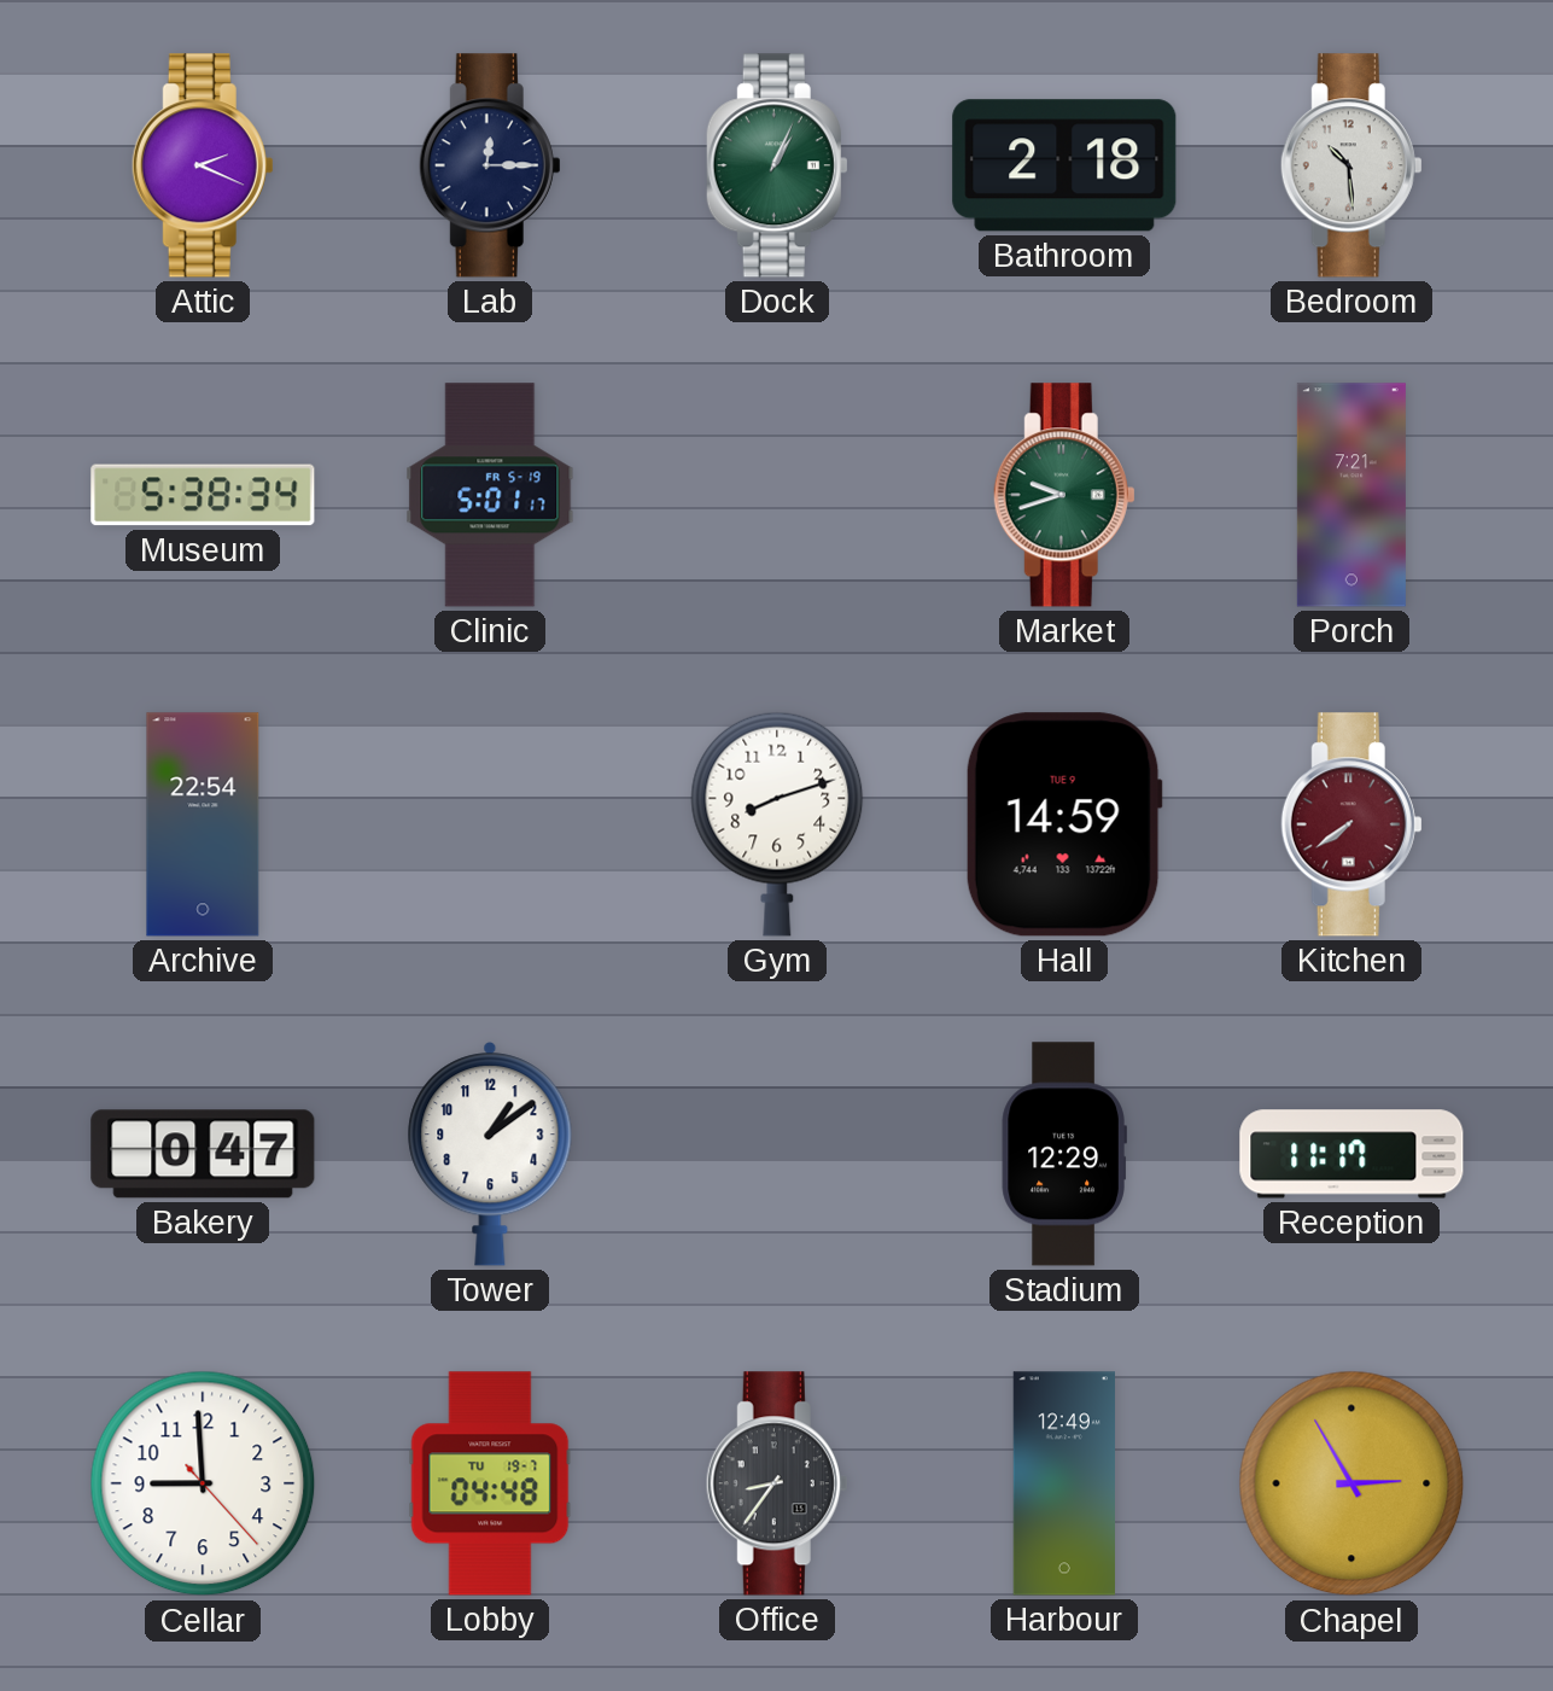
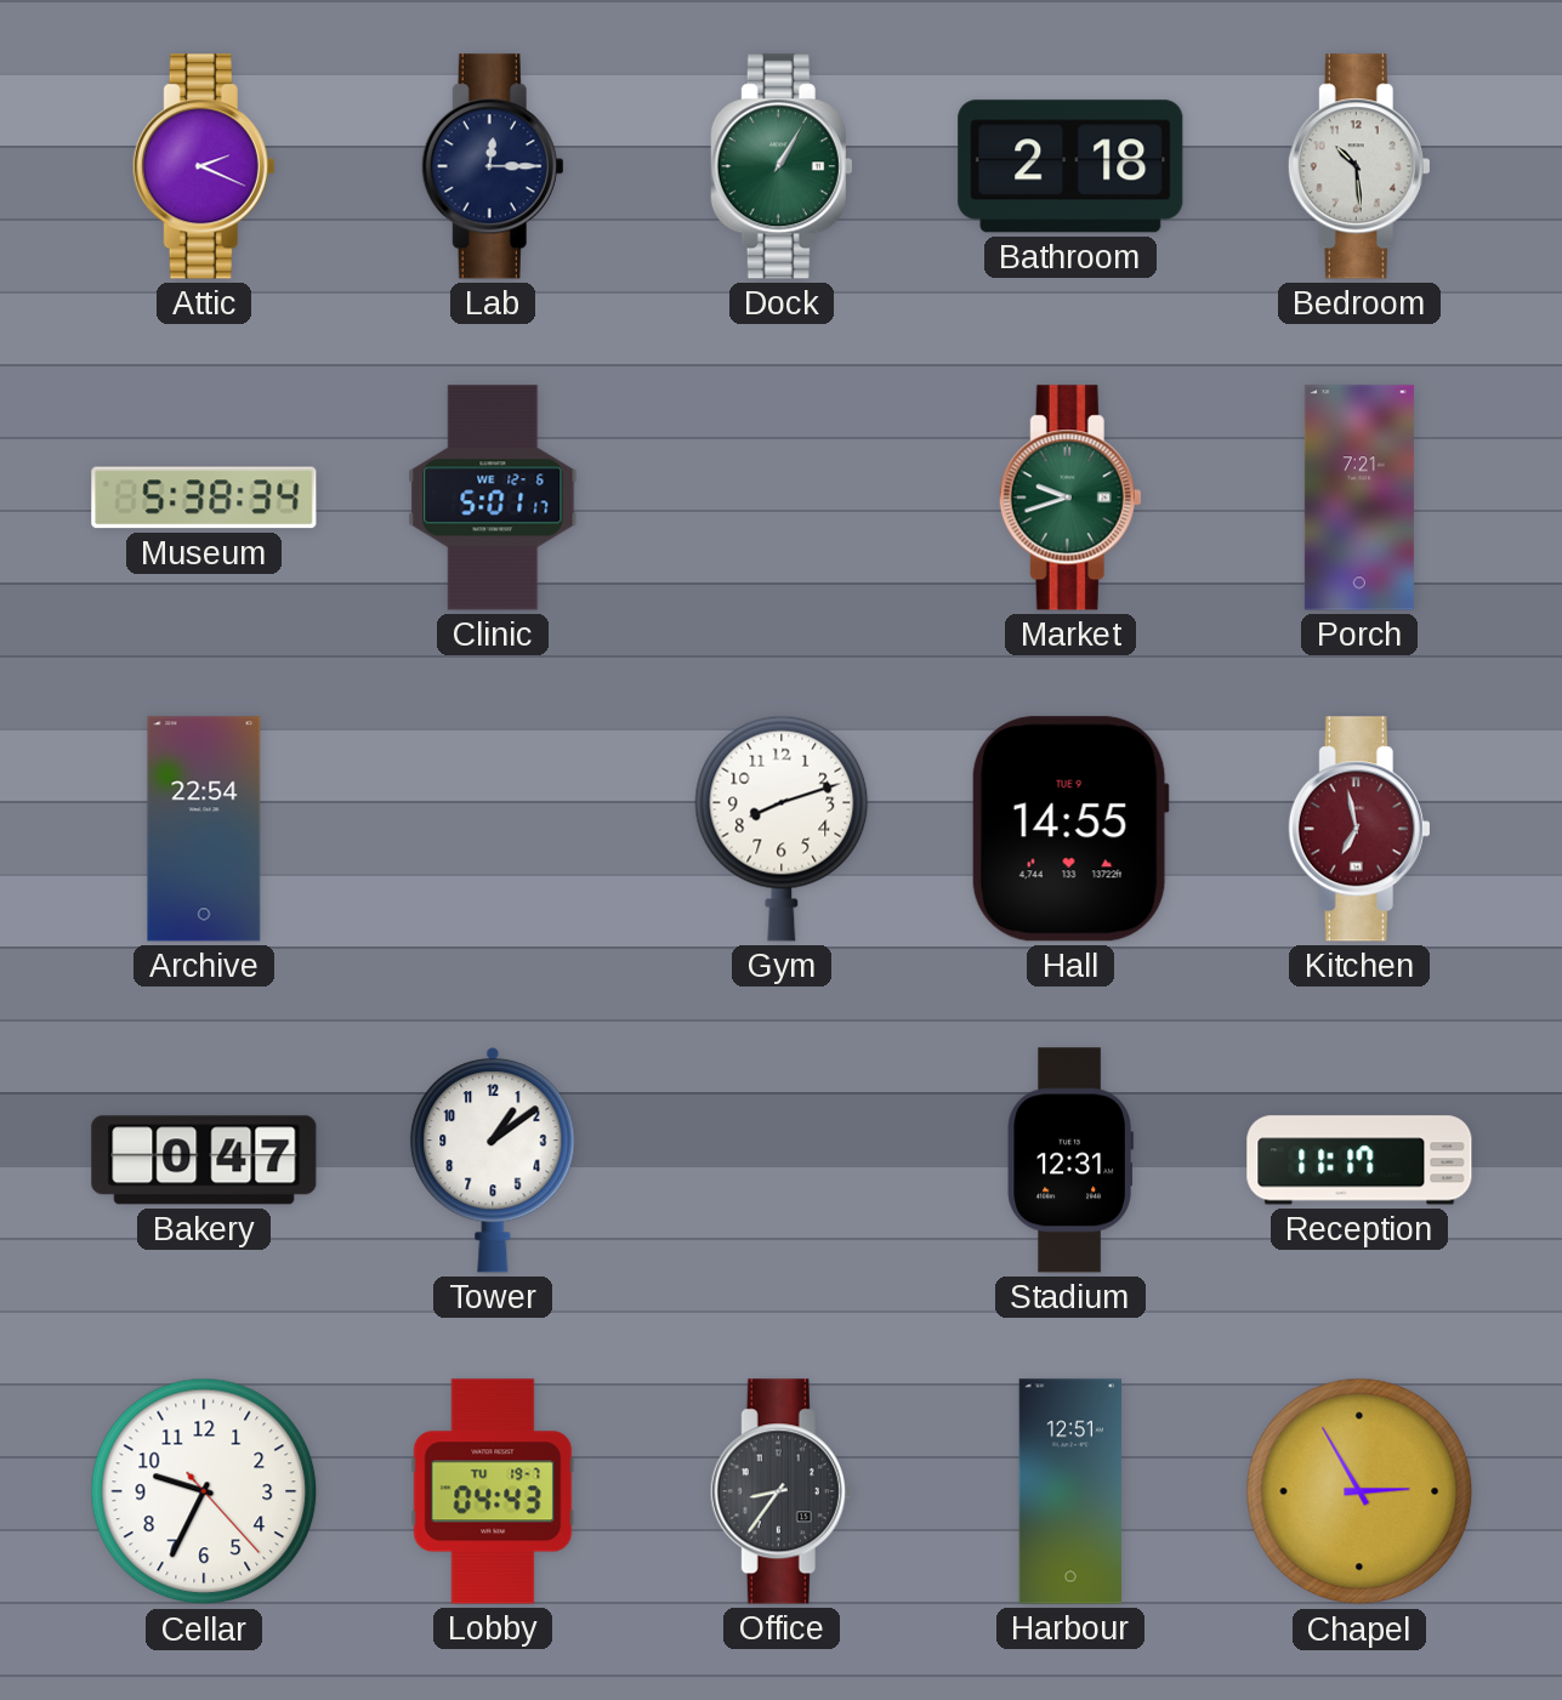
Dock: 1:04 -> 1:05 (782, 166)
Clinic date: FR 5-19 -> WE 12-6 (493, 498)
Hall: 14:59 -> 14:55 (1070, 829)
Kitchen: 7:39 -> 6:58 (1359, 829)
Stadium: 12:29 -> 12:31 (1070, 1160)
Cellar: 8:59 -> 9:34 (204, 1491)
Lobby: 04:48 -> 04:43 (493, 1491)
Harbour: 12:49 -> 12:51 (1069, 1491)
